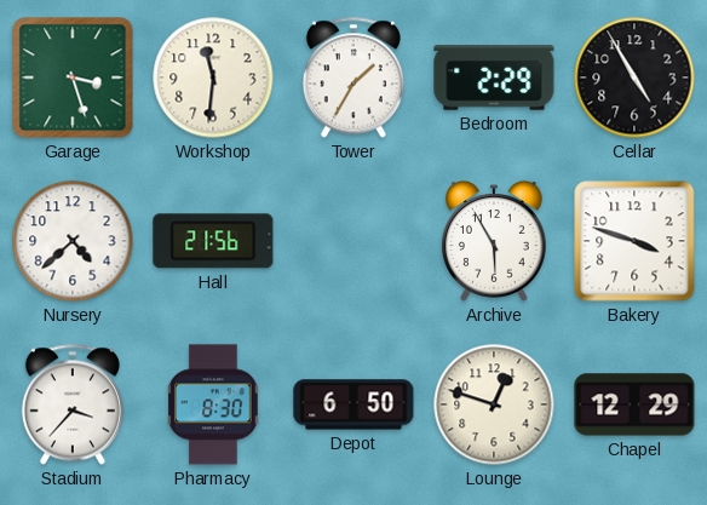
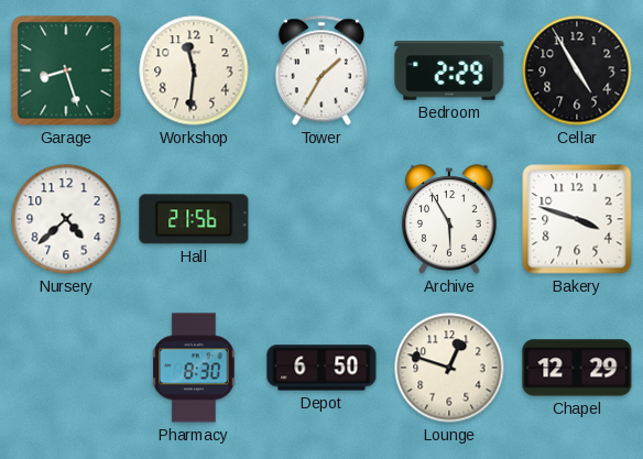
Garage: 3:27 -> 8:27 (66, 70)
Stadium: 3:37 -> none (73, 404)
